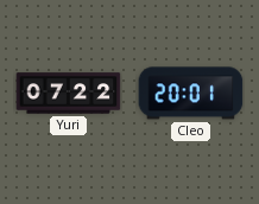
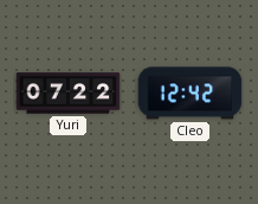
Cleo: 20:01 -> 12:42 (191, 94)
